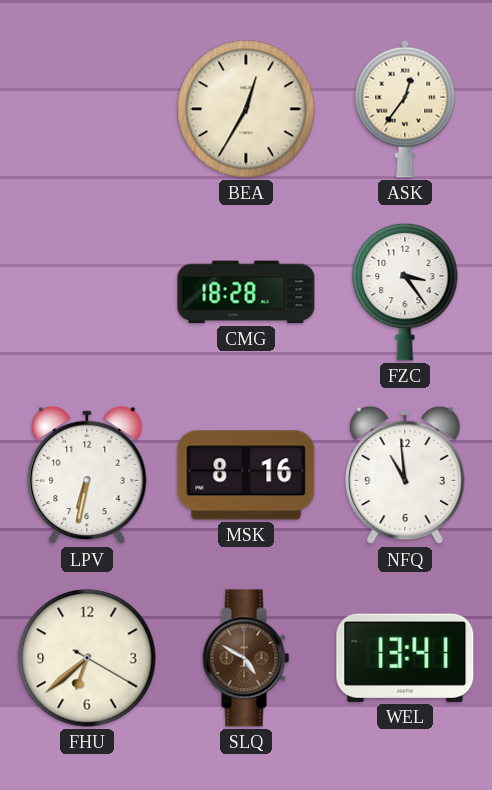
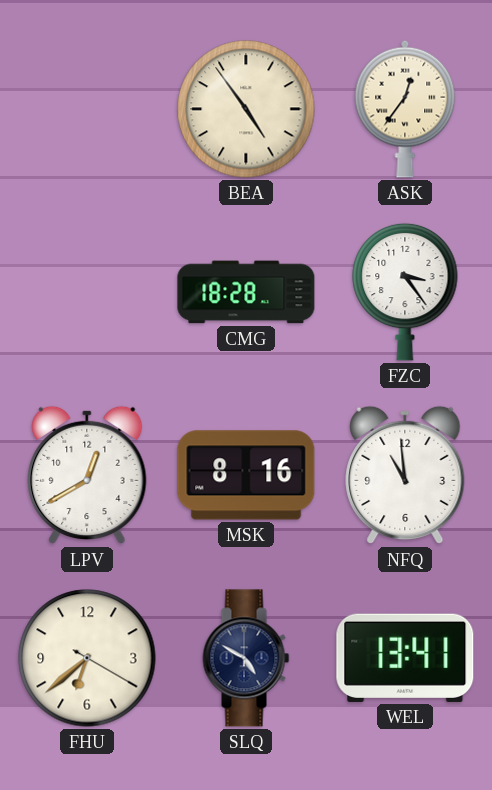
BEA: 12:35 -> 4:54 (246, 109)
LPV: 6:32 -> 12:40 (87, 475)
SLQ dial: brown -> navy (246, 658)
